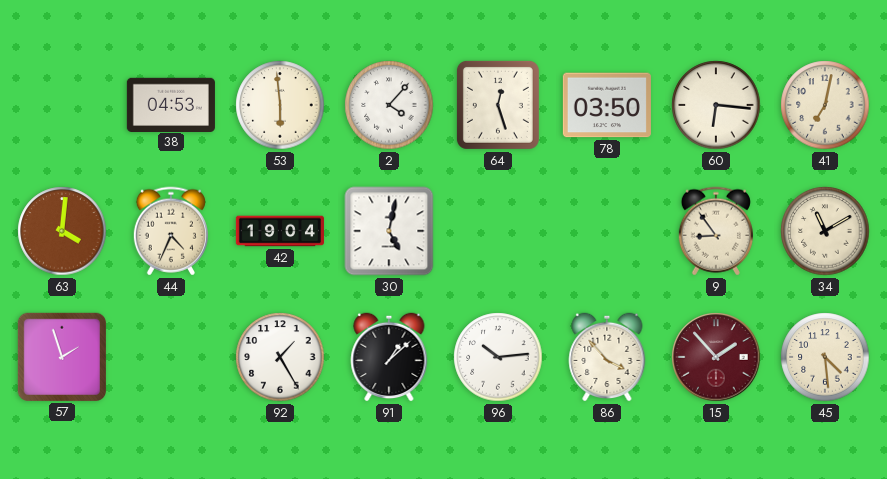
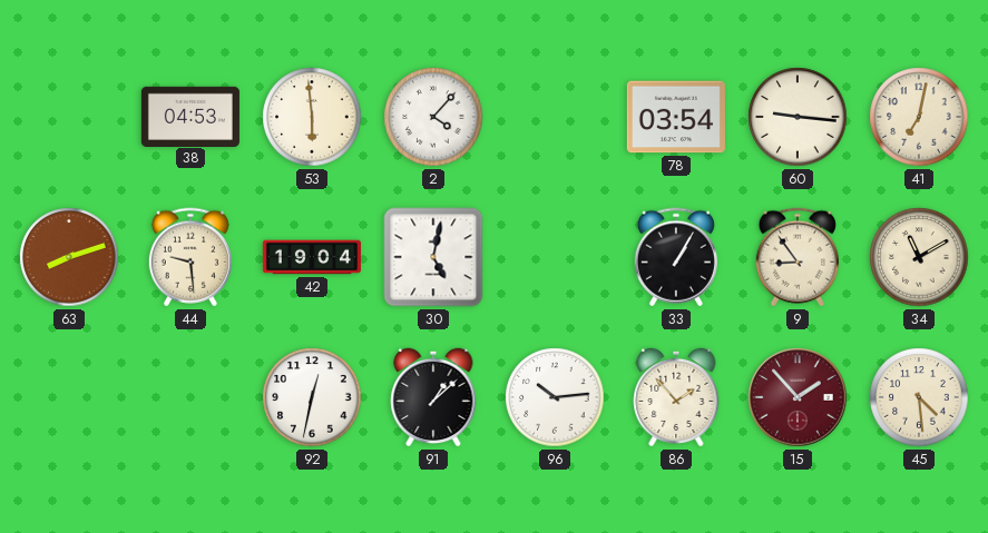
64: 12:27 -> none (498, 105)
78: 03:50 -> 03:54 (676, 117)
60: 6:16 -> 9:16 (798, 117)
63: 4:01 -> 8:12 (69, 257)
44: 4:34 -> 9:29 (190, 257)
33: none -> 1:05 (676, 257)
57: 1:57 -> none (62, 357)
92: 1:25 -> 12:32 (312, 397)
86: 3:53 -> 1:53 (676, 397)
